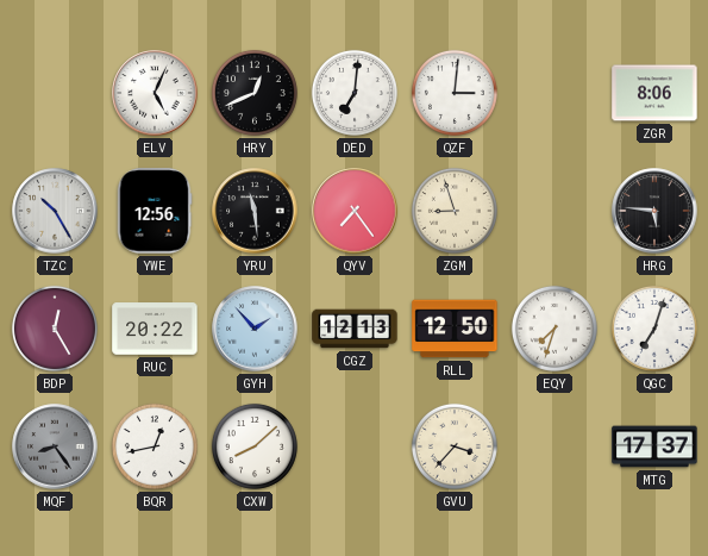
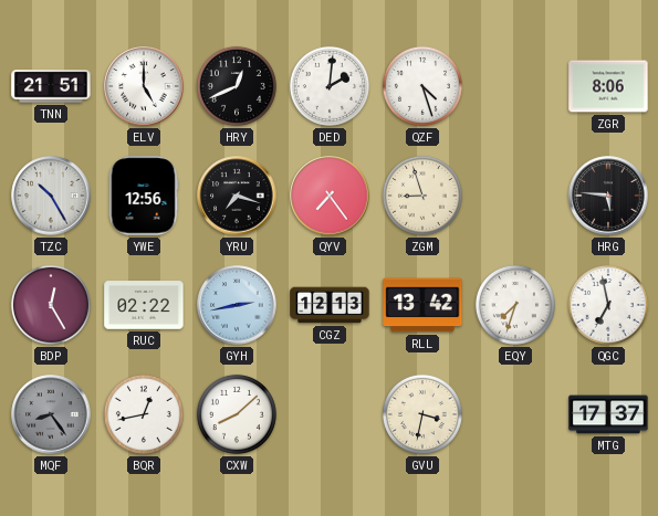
TNN: none -> 21:51 (51, 86)
ELV: 5:04 -> 5:00 (144, 86)
DED: 7:01 -> 2:01 (330, 86)
QZF: 3:01 -> 4:27 (422, 86)
YRU: 11:29 -> 7:18 (237, 196)
RUC: 20:22 -> 02:22 (144, 305)
GYH: 1:53 -> 2:43 (237, 305)
RLL: 12:50 -> 13:42 (422, 305)
QGC: 7:03 -> 6:58 (608, 305)
GVU: 3:37 -> 3:32 (422, 414)
